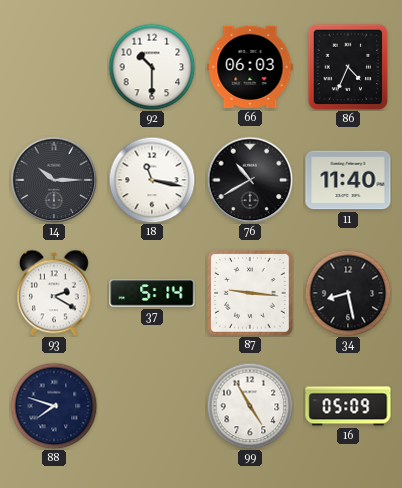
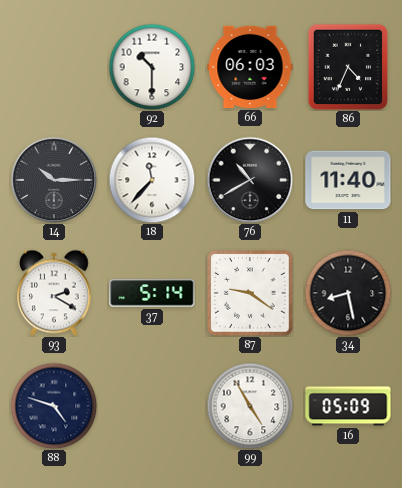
18: 11:17 -> 11:37 (152, 180)
87: 9:16 -> 9:21 (251, 294)
88: 7:48 -> 4:48 (54, 406)
